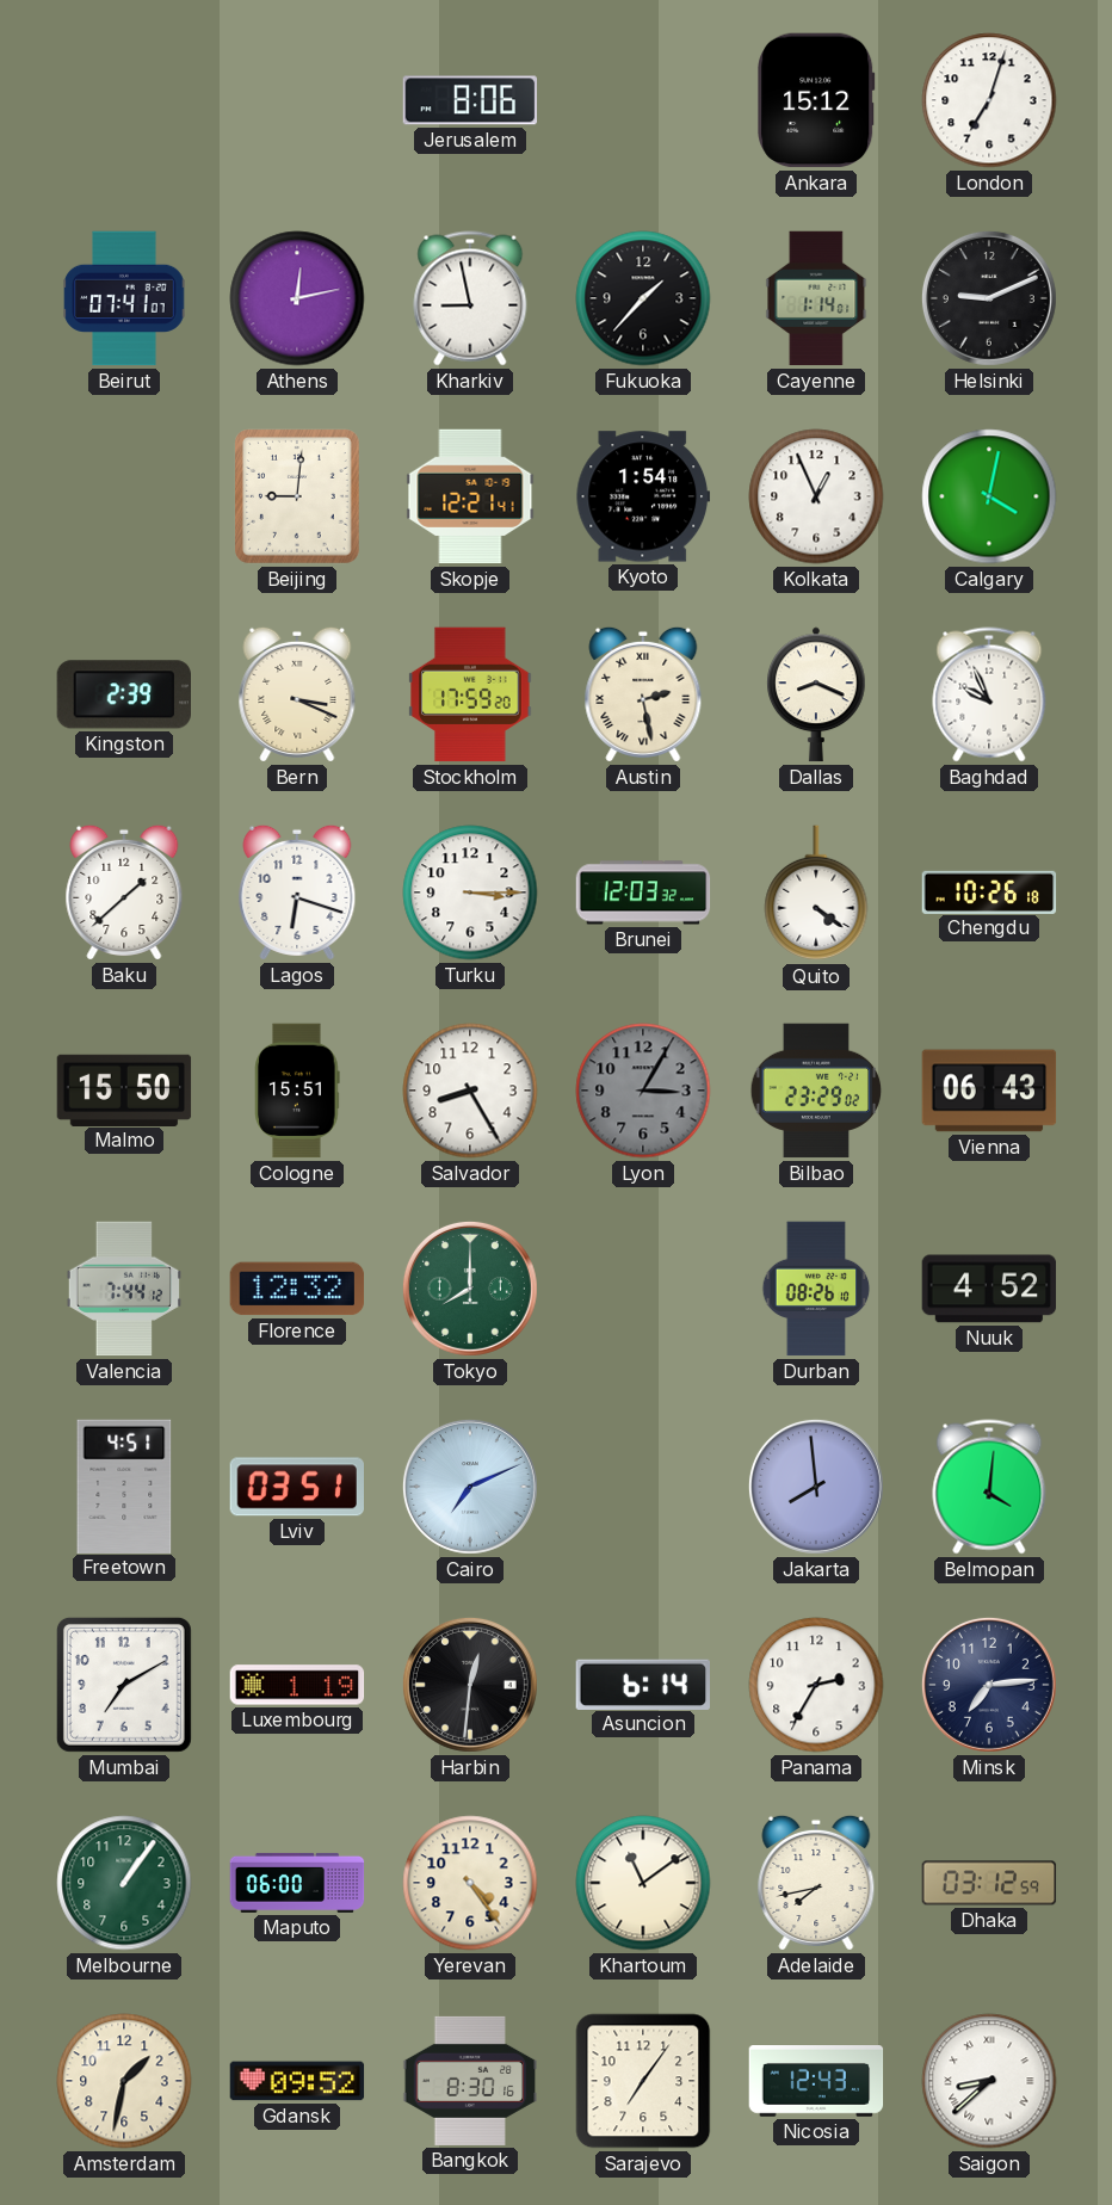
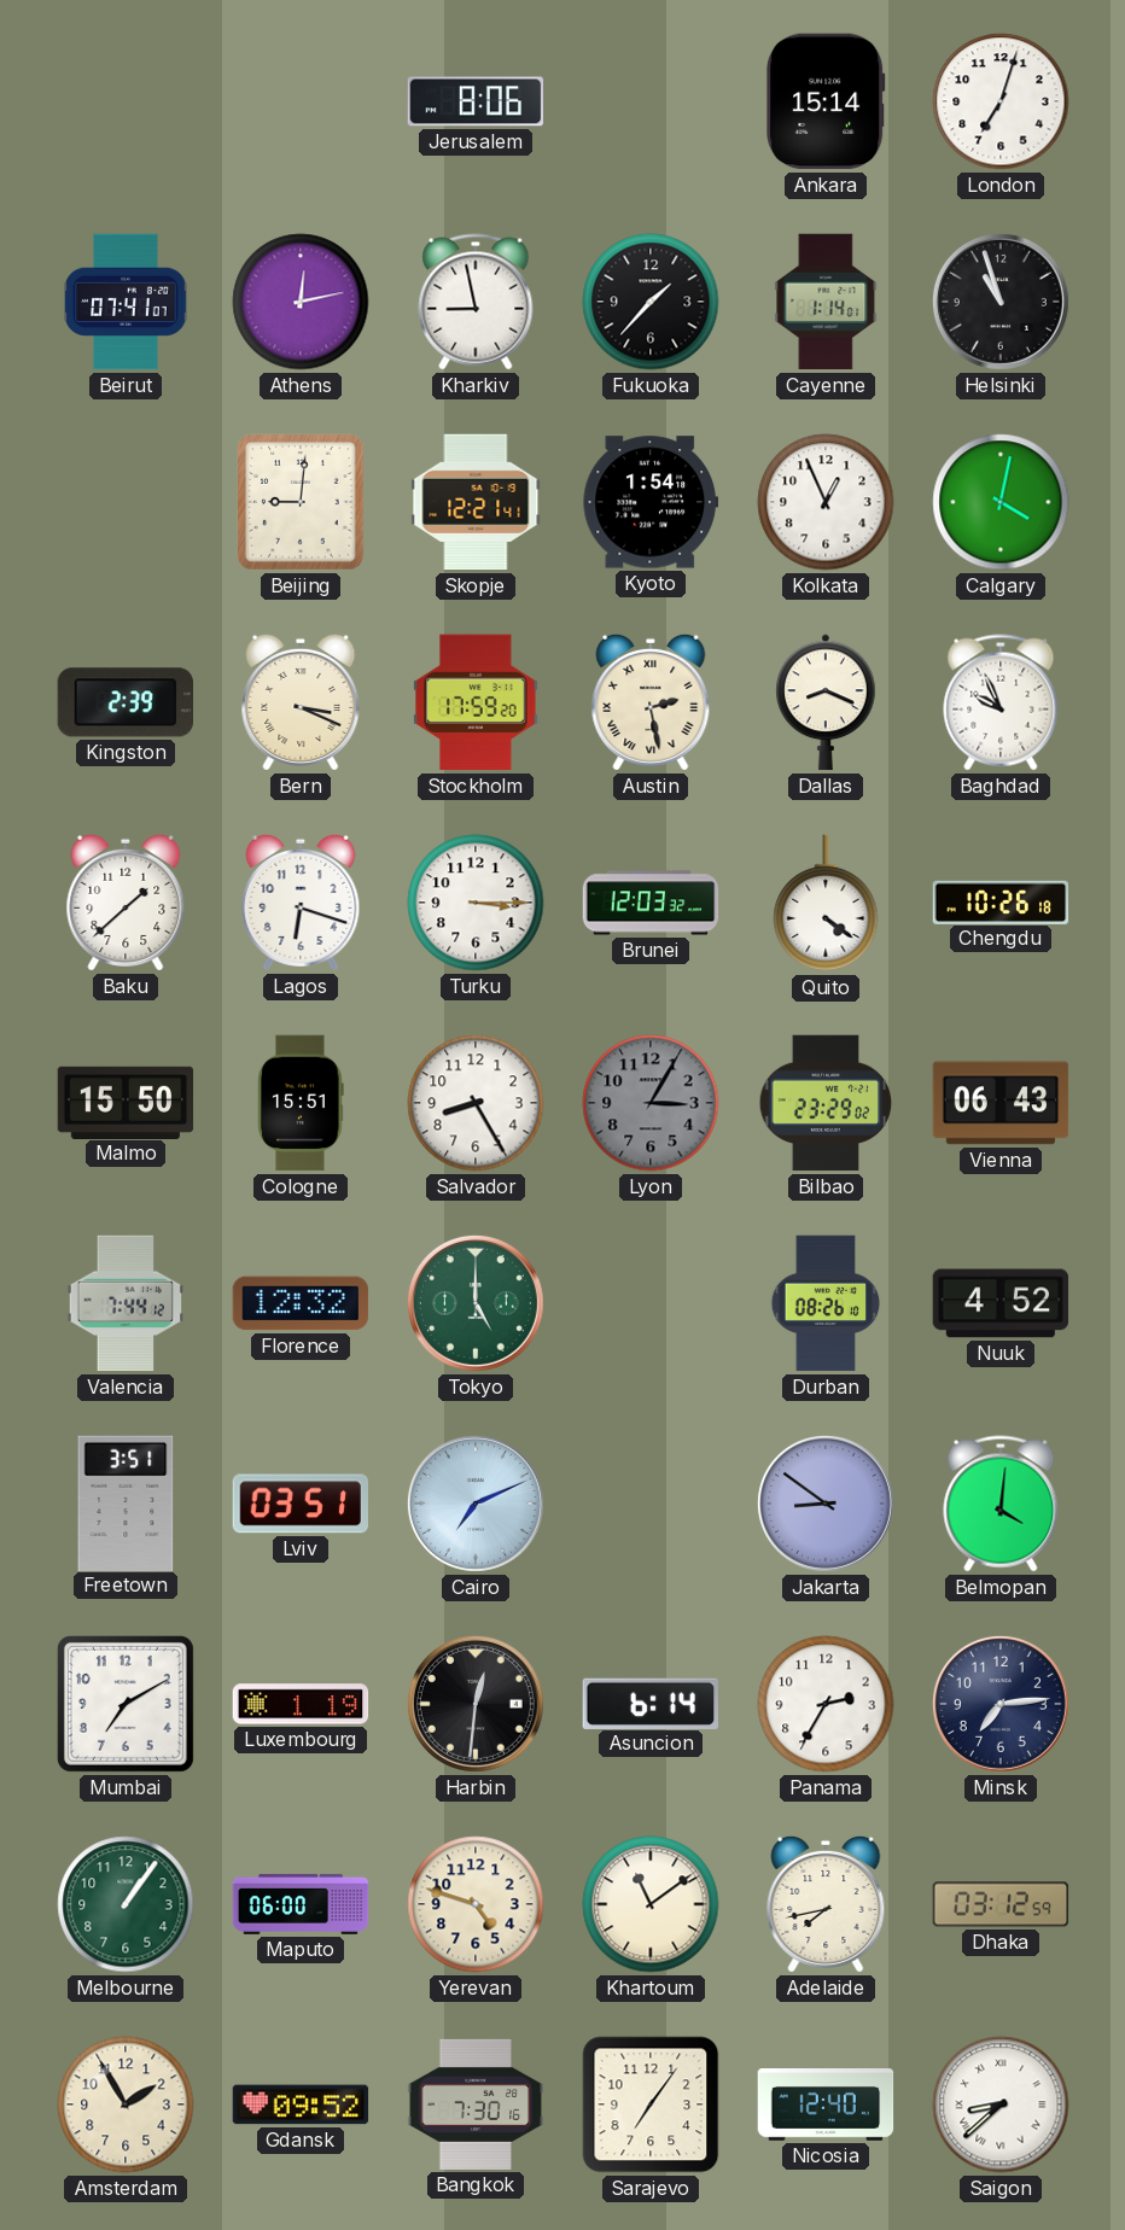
Ankara: 15:12 -> 15:14 (826, 101)
Helsinki: 9:11 -> 10:57 (1001, 302)
Tokyo: 8:00 -> 5:00 (476, 1303)
Freetown: 4:51 -> 3:51 (126, 1502)
Jakarta: 7:59 -> 8:51 (826, 1504)
Yerevan: 4:24 -> 4:48 (476, 1904)
Amsterdam: 1:32 -> 1:55 (126, 2105)
Bangkok: 8:30 -> 7:30 (476, 2105)
Nicosia: 12:43 -> 12:40 (826, 2106)
